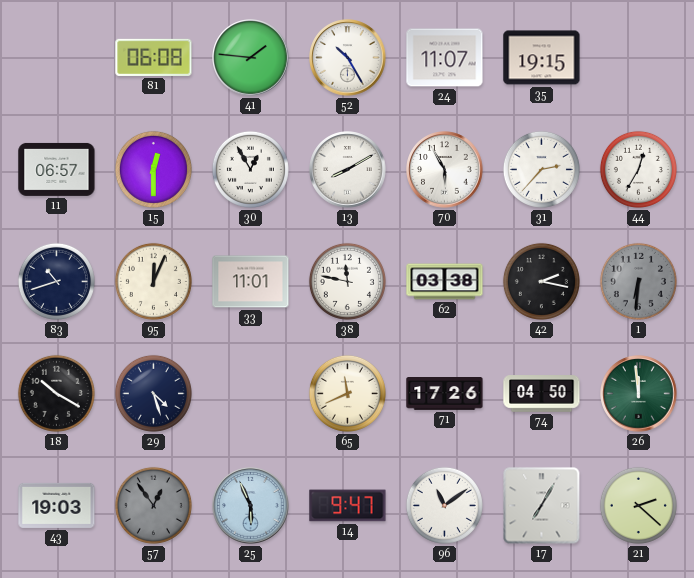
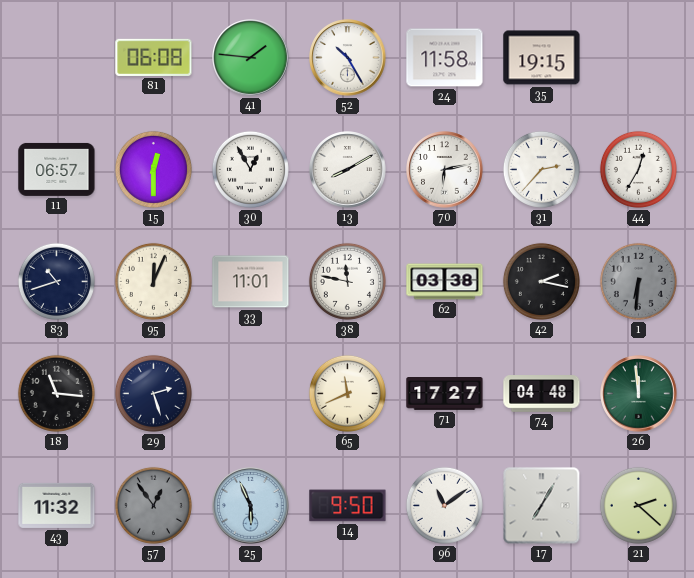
24: 11:07 -> 11:58 (445, 58)
70: 5:55 -> 6:13 (445, 170)
18: 10:20 -> 11:16 (56, 393)
29: 4:27 -> 2:27 (153, 393)
71: 17:26 -> 17:27 (445, 394)
74: 04:50 -> 04:48 (542, 394)
43: 19:03 -> 11:32 (57, 505)
14: 9:47 -> 9:50 (348, 506)
